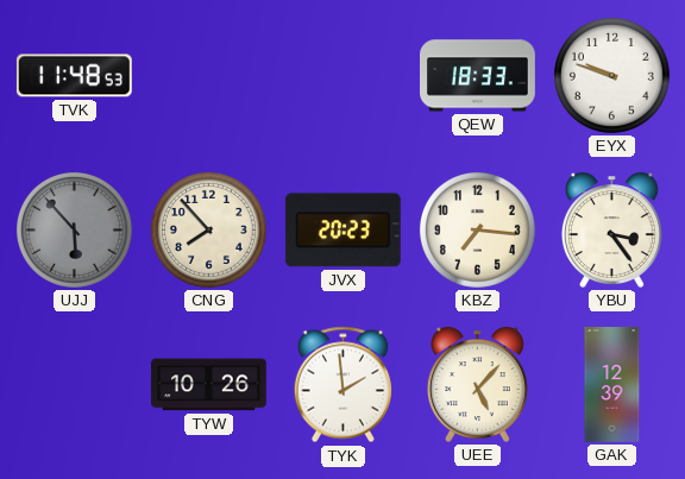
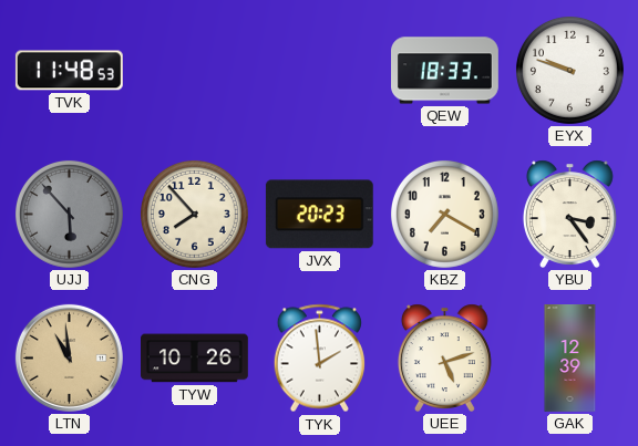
KBZ: 7:16 -> 7:20 (444, 214)
LTN: none -> 10:59 (69, 357)
UEE: 5:07 -> 5:12 (444, 357)
